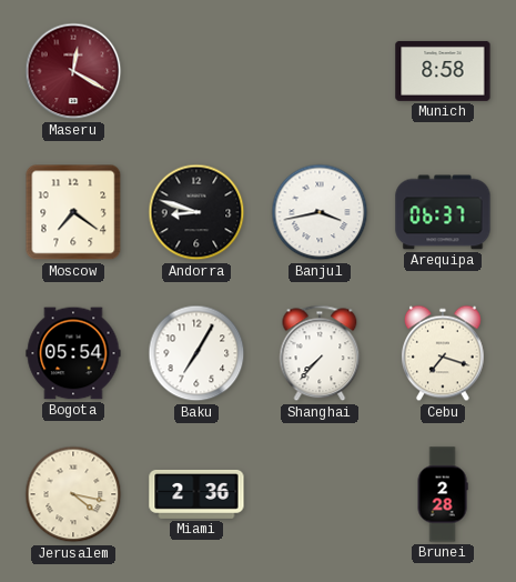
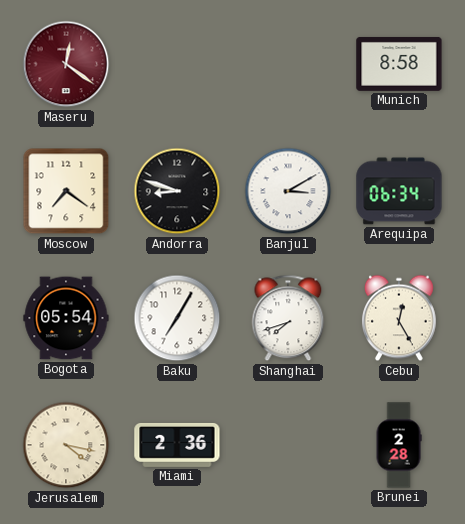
Maseru: 12:20 -> 12:21 (66, 64)
Banjul: 3:43 -> 3:10 (288, 191)
Arequipa: 06:37 -> 06:34 (399, 191)
Shanghai: 7:37 -> 7:42 (288, 318)
Cebu: 7:18 -> 12:25 (399, 318)
